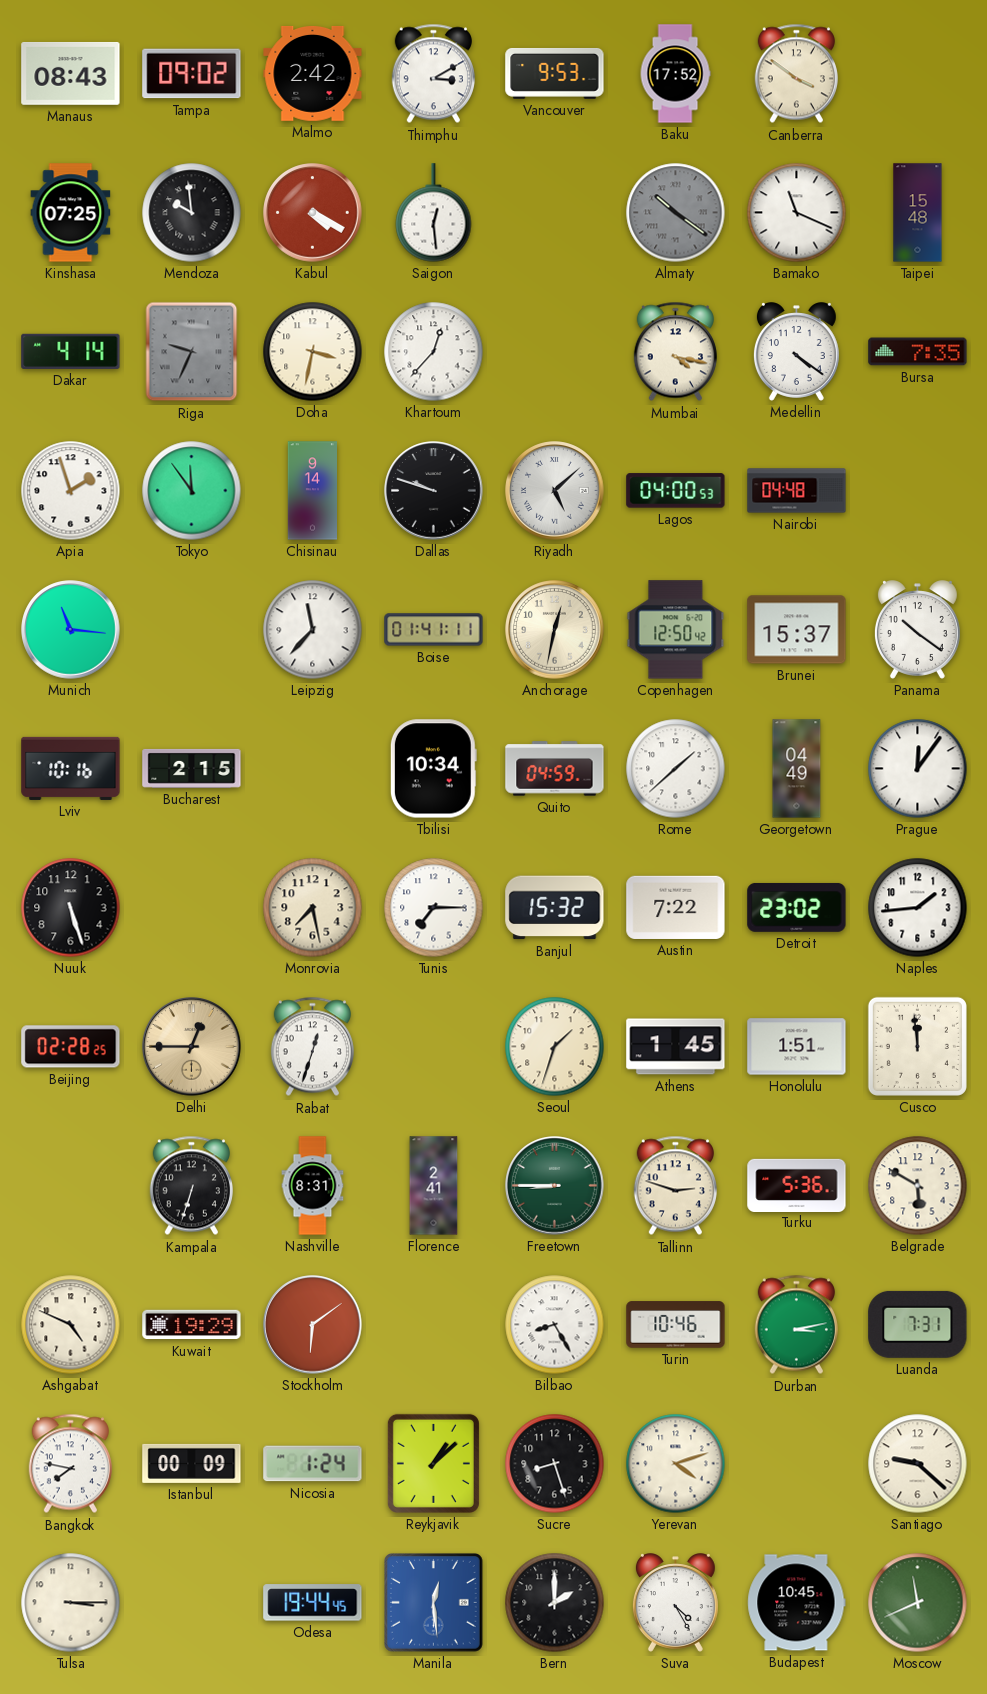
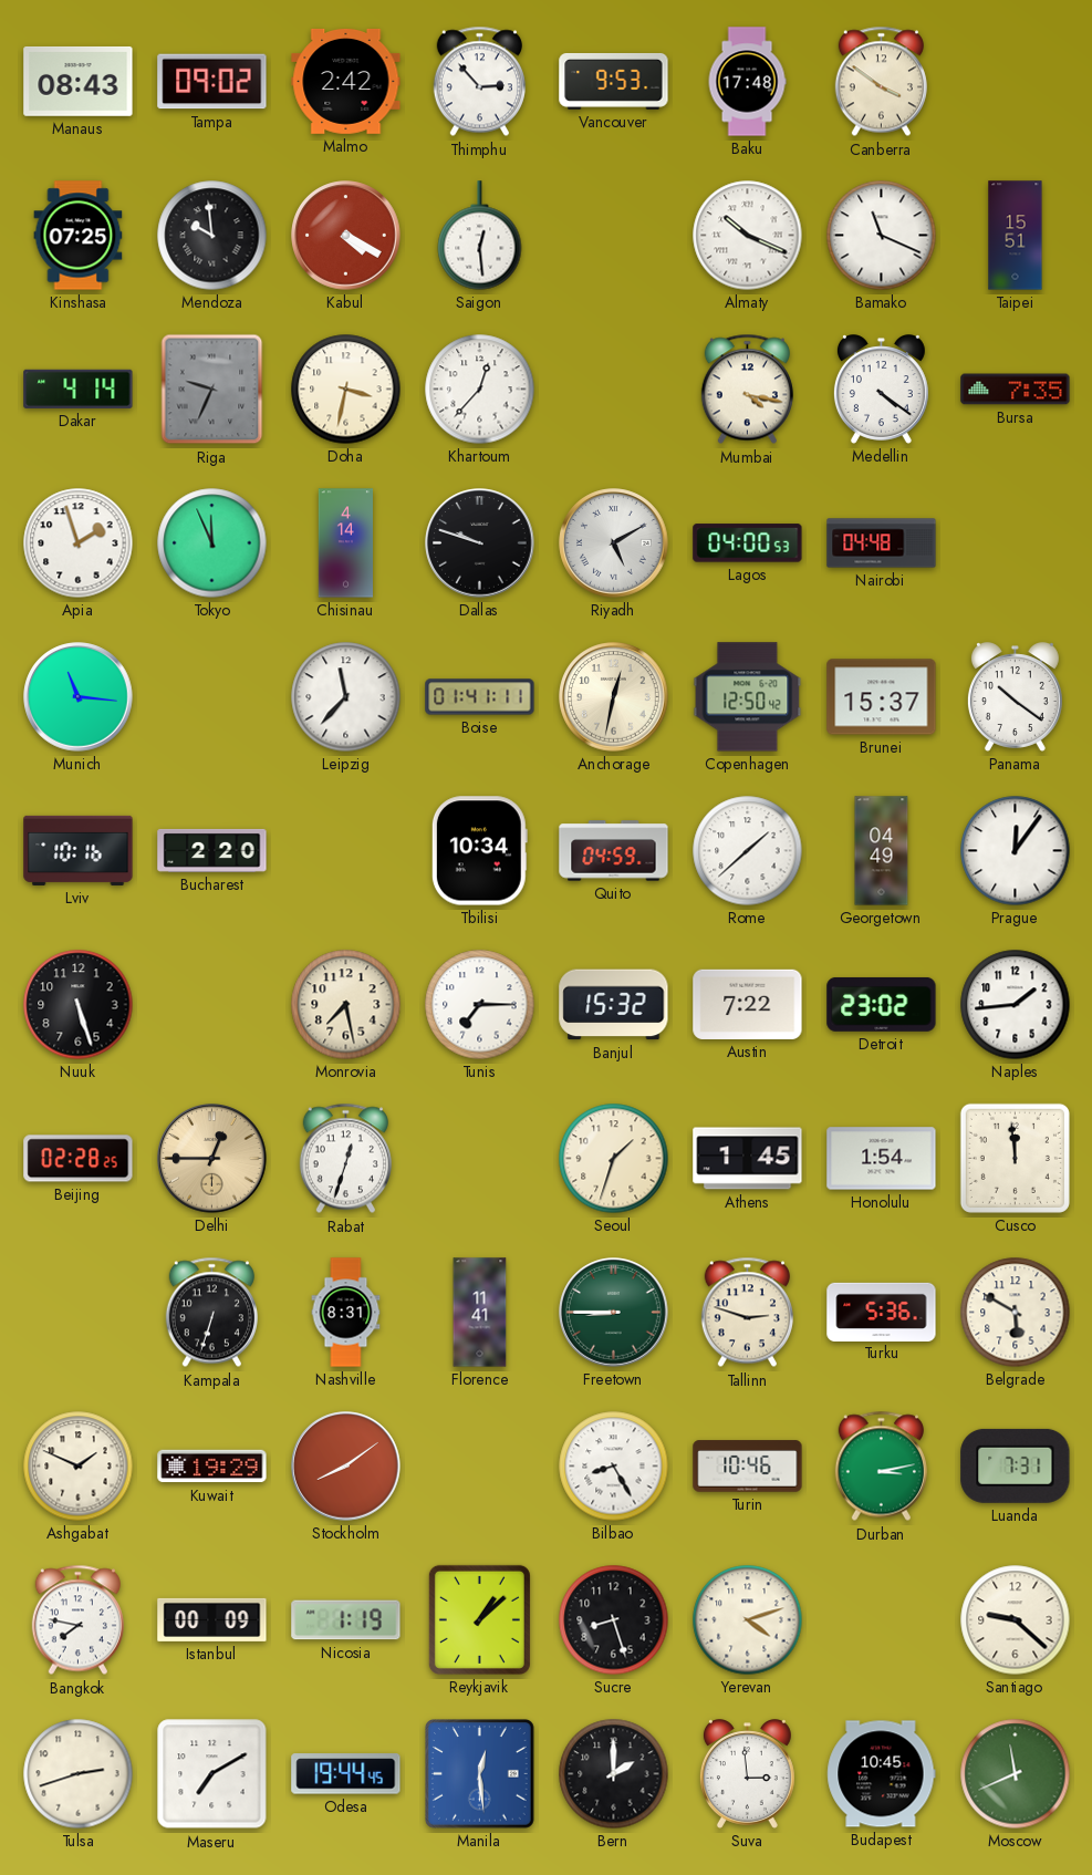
Thimphu: 3:10 -> 2:53 (479, 82)
Baku: 17:52 -> 17:48 (747, 82)
Almaty: 10:21 -> 10:19 (748, 236)
Almaty dial: grey -> white (748, 236)
Taipei: 15:48 -> 15:51 (1016, 236)
Tokyo: 11:54 -> 11:56 (212, 543)
Chisinau: 9:14 -> 4:14 (345, 543)
Riyadh: 5:08 -> 5:10 (614, 543)
Bucharest: 2:15 -> 2:20 (212, 850)
Honolulu: 1:51 -> 1:54 (882, 1159)
Florence: 2:41 -> 11:41 (480, 1313)
Ashgabat: 4:49 -> 1:49 (79, 1467)
Stockholm: 6:09 -> 8:09 (346, 1467)
Nicosia: 1:24 -> 1:19 (346, 1620)
Tulsa: 3:15 -> 2:42 (79, 1774)
Maseru: none -> 7:10 (212, 1774)
Suva: 4:25 -> 2:59 (747, 1774)
